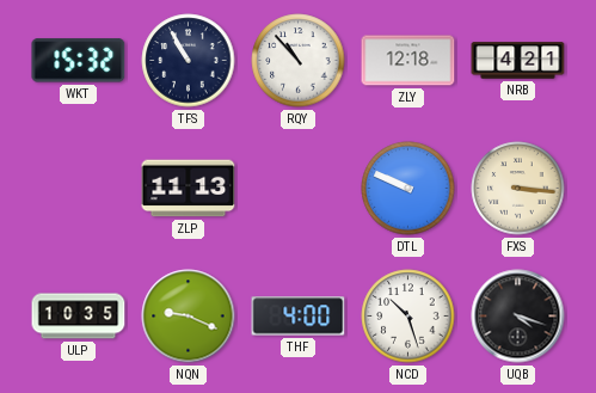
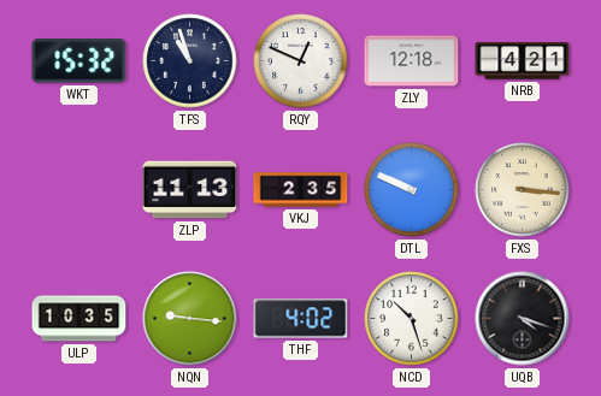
TFS: 10:55 -> 10:57 (190, 61)
RQY: 10:53 -> 12:49 (301, 61)
VKJ: none -> 2:35 (301, 190)
NQN: 9:19 -> 9:16 (190, 319)
THF: 4:00 -> 4:02 (301, 319)
